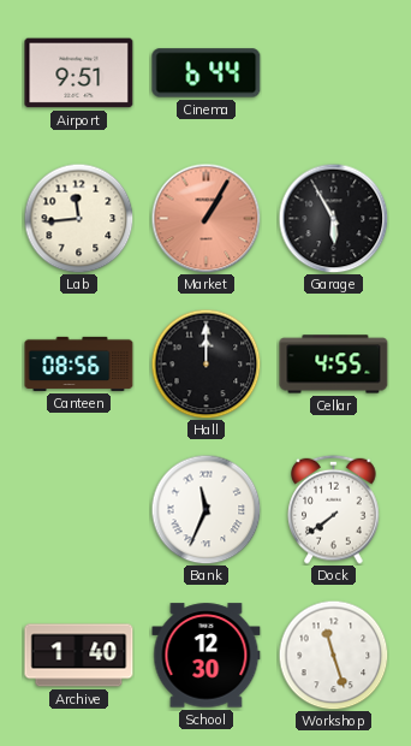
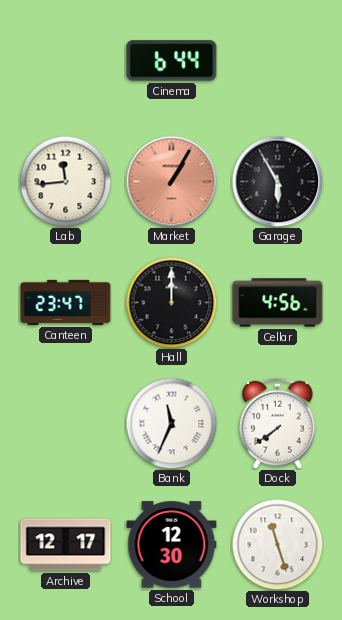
Airport: 9:51 -> none (79, 73)
Canteen: 08:56 -> 23:47 (66, 302)
Cellar: 4:55 -> 4:56 (278, 303)
Archive: 1:40 -> 12:17 (66, 545)
